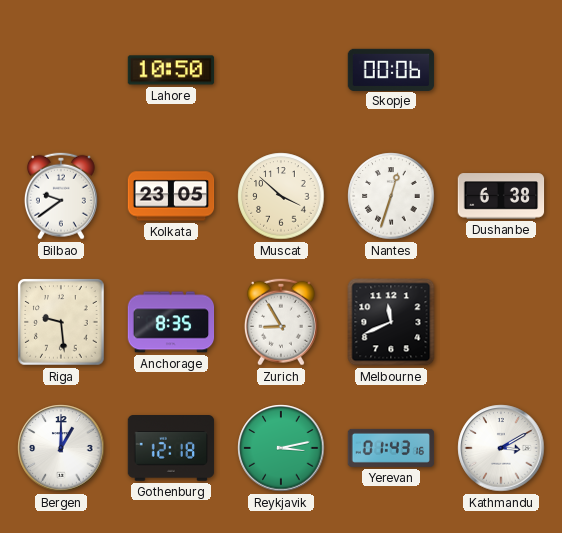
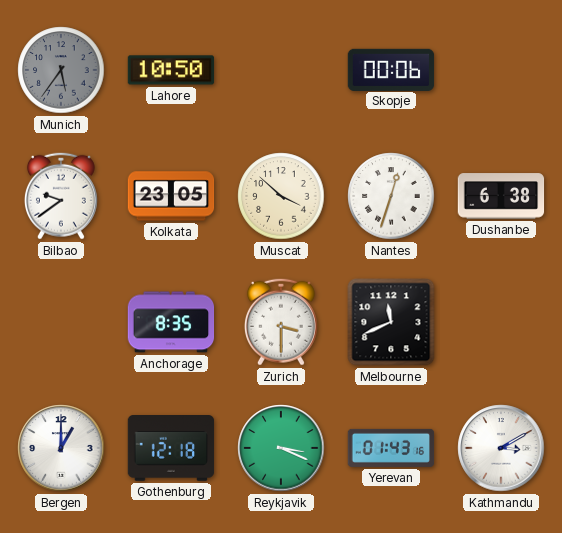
Munich: none -> 5:36 (61, 70)
Riga: 9:29 -> none (61, 322)
Zurich: 8:55 -> 3:30 (281, 322)
Reykjavik: 3:13 -> 3:19 (281, 448)
